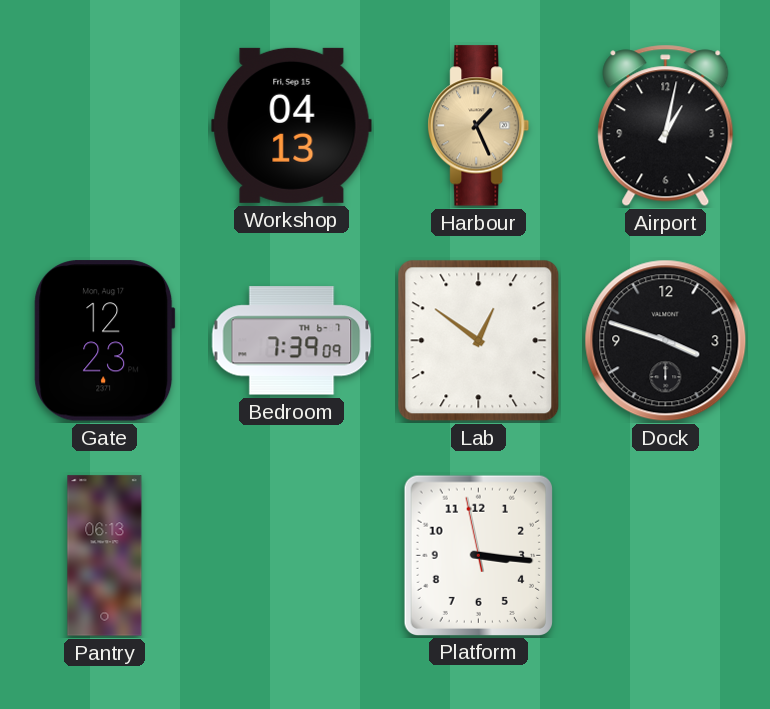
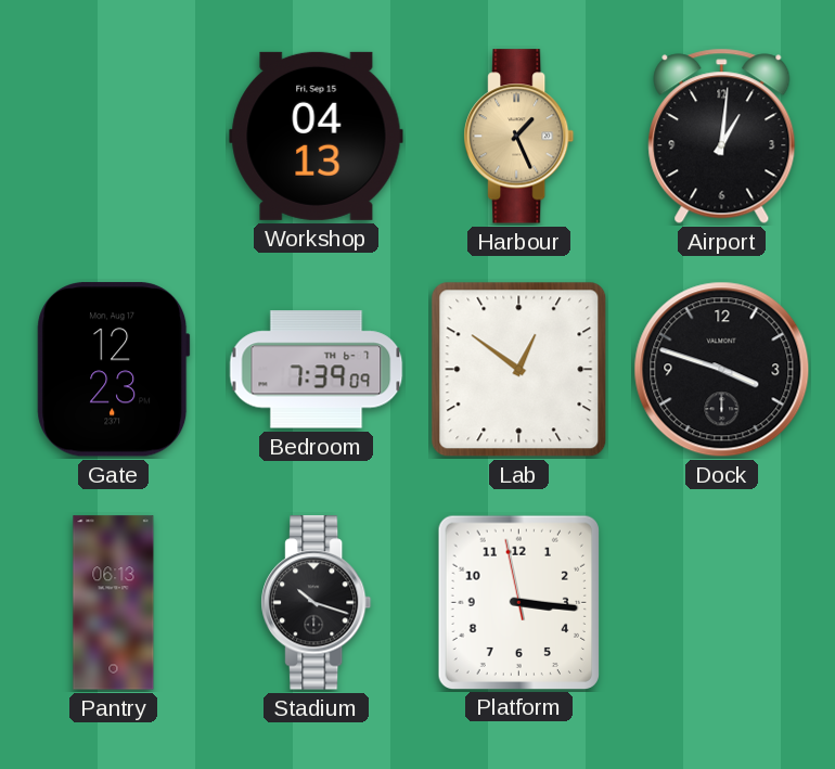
Airport: 1:02 -> 1:01 (722, 137)
Stadium: none -> 10:18 (317, 603)
